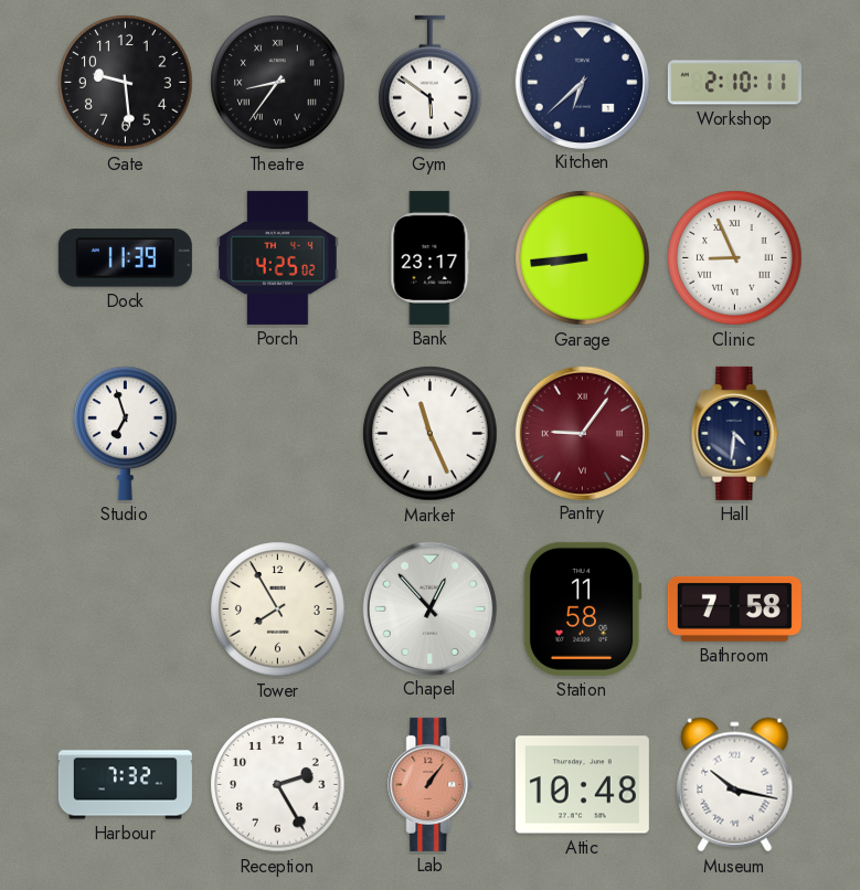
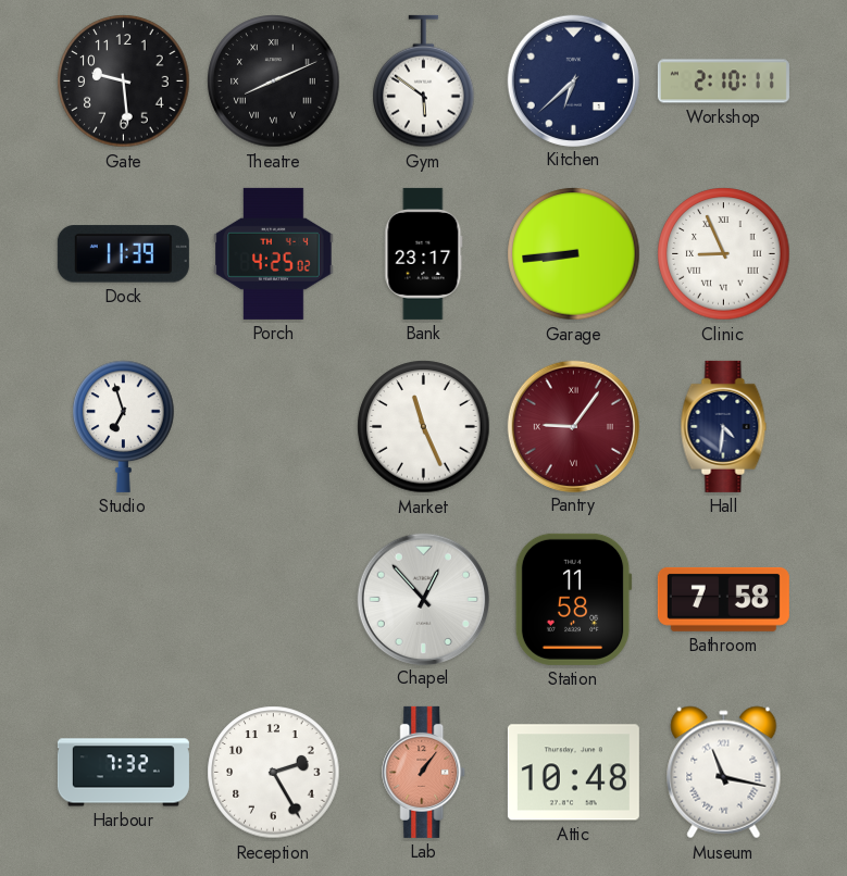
Theatre: 8:36 -> 8:11 (274, 82)
Tower: 7:55 -> none (278, 610)
Museum: 10:17 -> 11:17 (724, 773)
